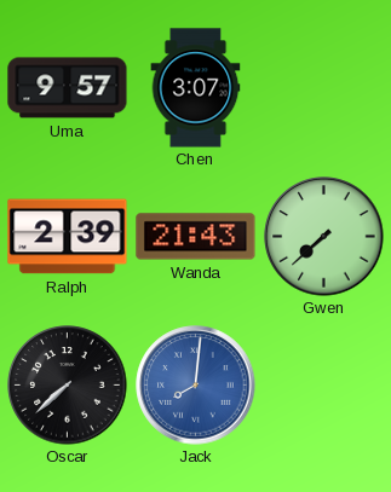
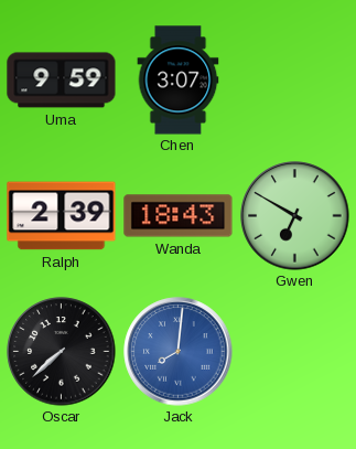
Uma: 9:57 -> 9:59 (62, 81)
Wanda: 21:43 -> 18:43 (179, 216)
Gwen: 7:38 -> 6:50 (295, 216)
